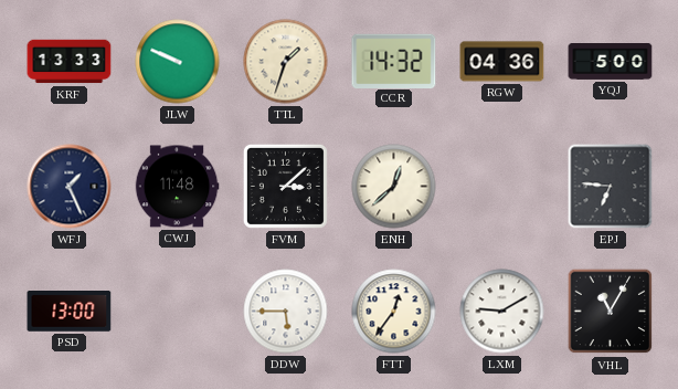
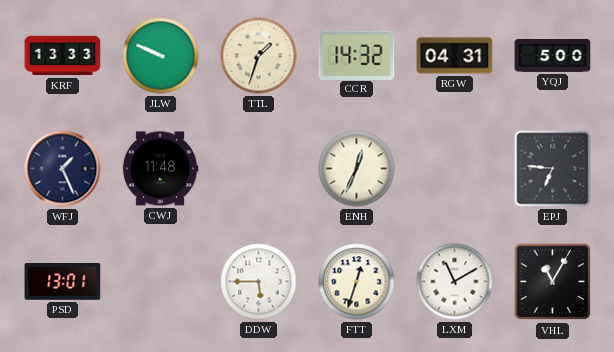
RGW: 04:36 -> 04:31 (455, 56)
FVM: 3:08 -> none (285, 186)
ENH: 12:38 -> 12:34 (357, 169)
PSD: 13:00 -> 13:01 (63, 282)
FTT: 12:36 -> 12:33 (357, 282)
LXM: 9:10 -> 11:10 (455, 282)
